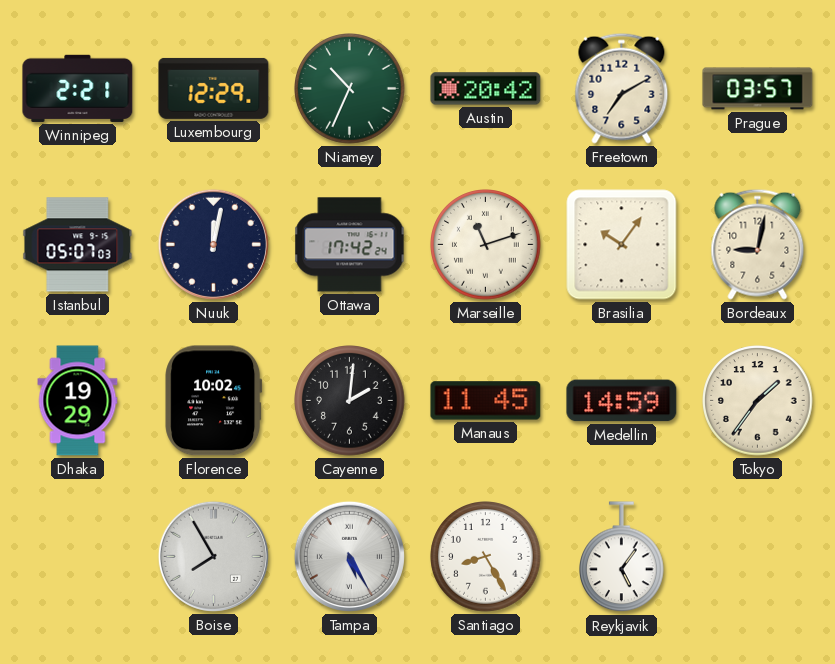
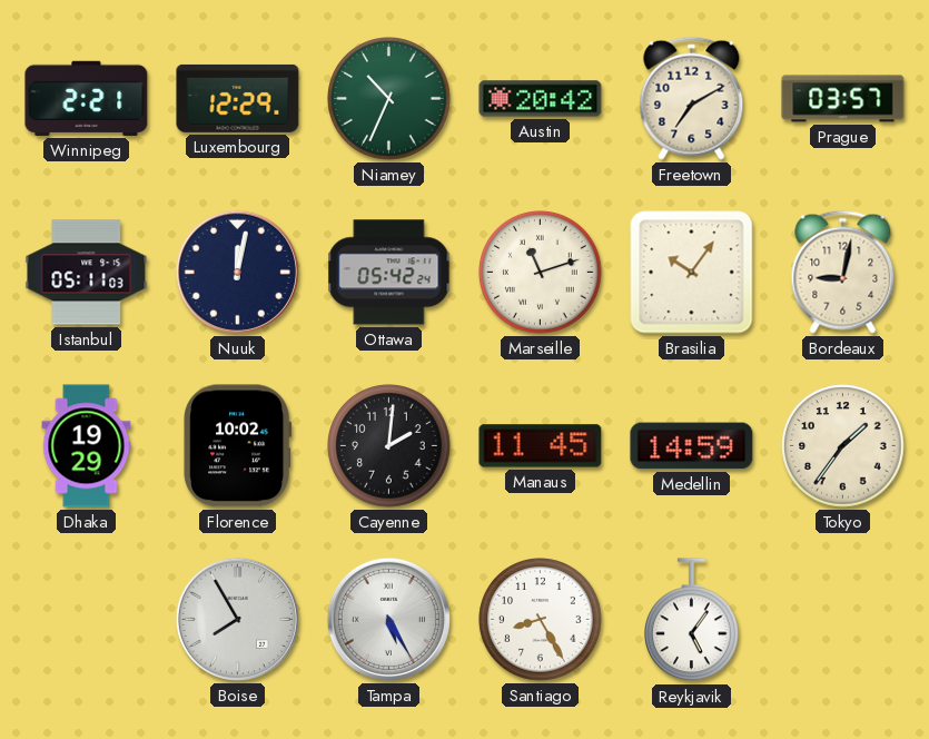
Istanbul: 05:07 -> 05:11 (87, 273)
Ottawa: 17:42 -> 05:42 (389, 273)
